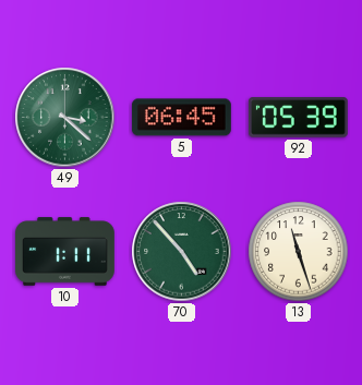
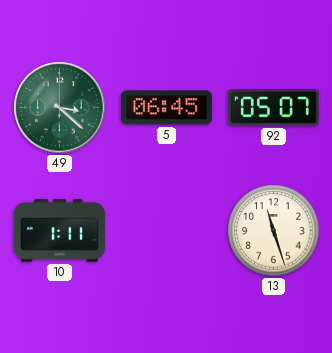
92: 05:39 -> 05:07 (273, 108)
70: 4:53 -> none (182, 252)
